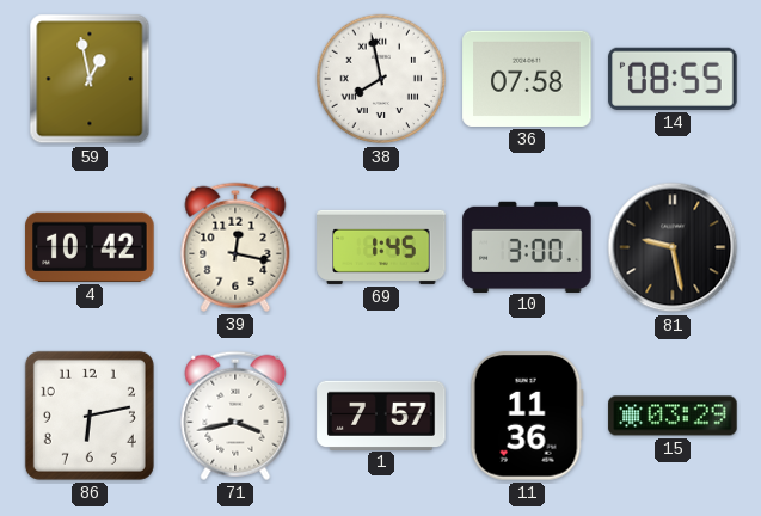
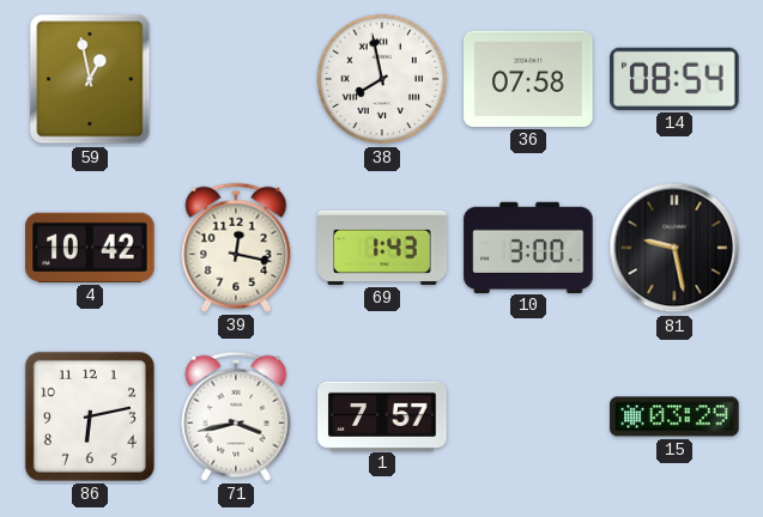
14: 08:55 -> 08:54 (674, 79)
69: 1:45 -> 1:43 (382, 248)
11: 11:36 -> none (527, 416)
